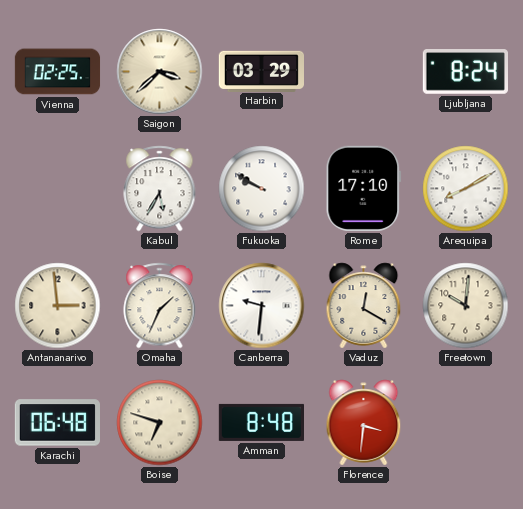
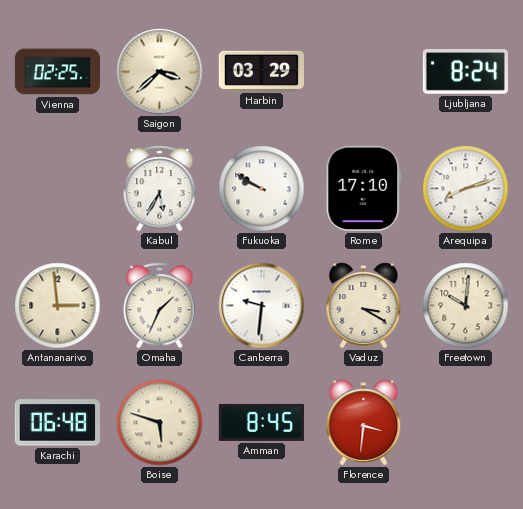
Arequipa: 8:10 -> 8:12 (466, 189)
Vaduz: 12:20 -> 3:20 (364, 306)
Boise: 6:48 -> 5:48 (160, 423)
Amman: 8:48 -> 8:45 (261, 422)
